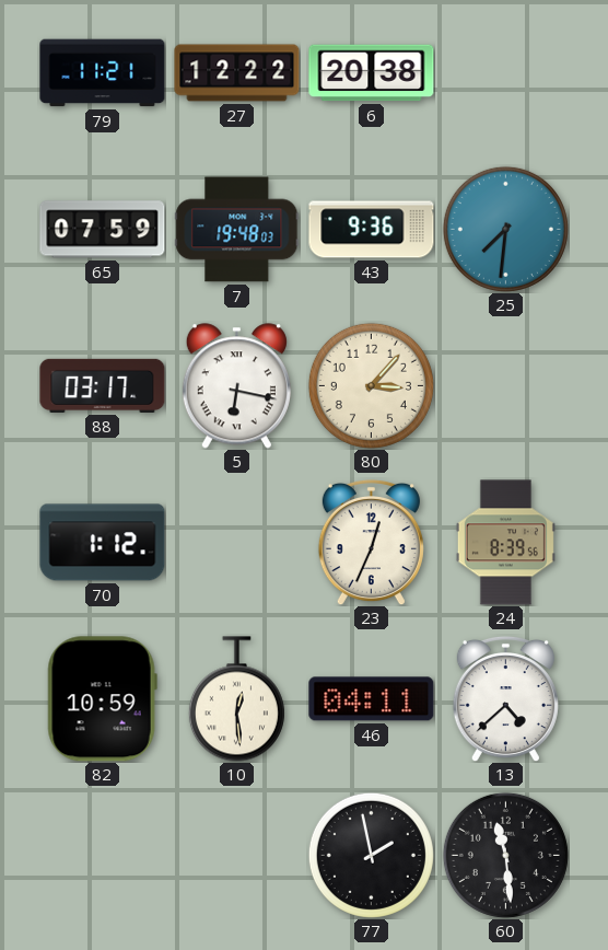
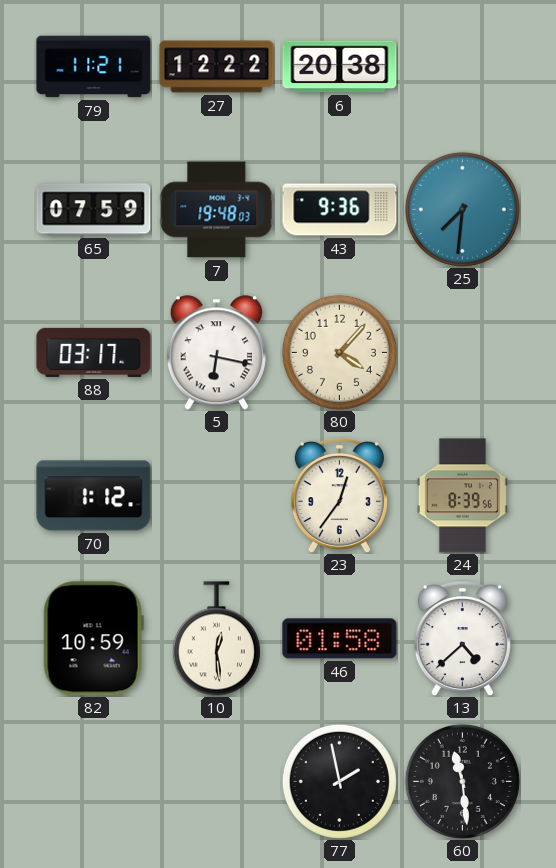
80: 3:07 -> 4:07 (339, 352)
23: 12:34 -> 12:36 (339, 495)
46: 04:11 -> 01:58 (340, 639)
